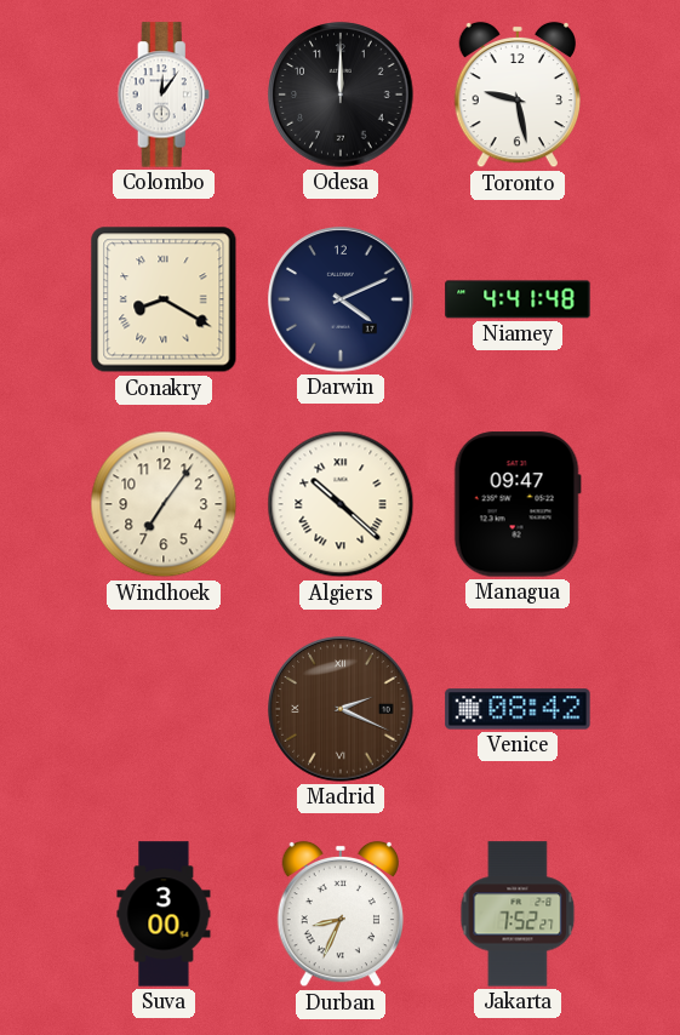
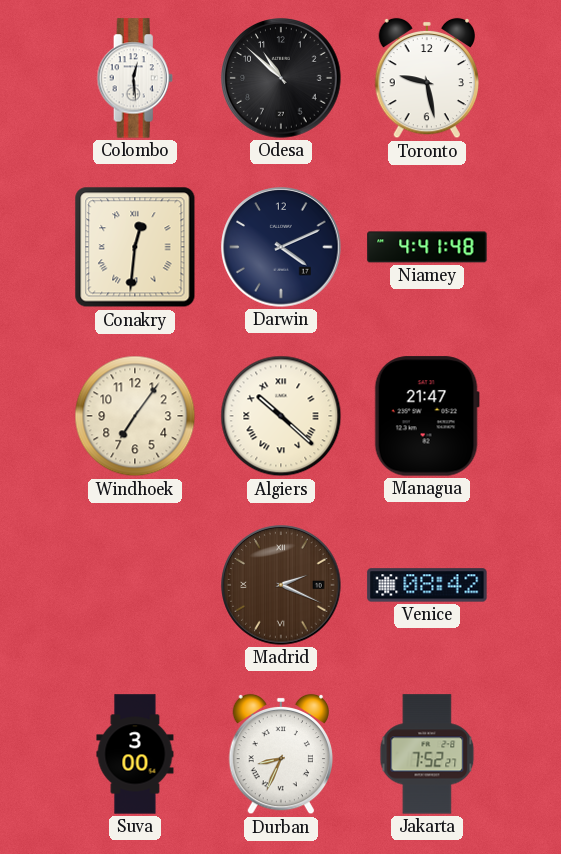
Colombo: 12:06 -> 12:29 (135, 78)
Odesa: 12:00 -> 10:52 (281, 78)
Conakry: 8:20 -> 12:31 (135, 247)
Managua: 09:47 -> 21:47 (427, 416)
